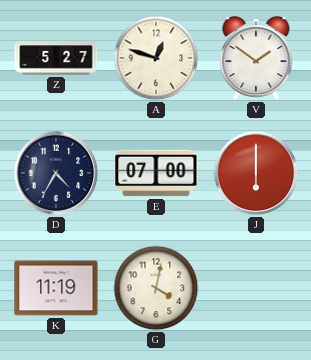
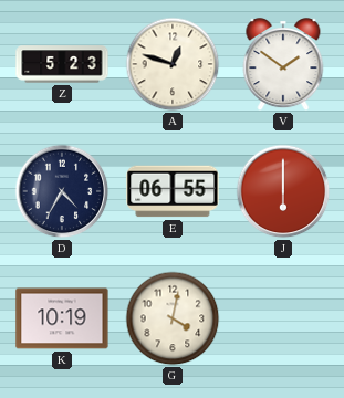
Z: 5:27 -> 5:23 (62, 64)
E: 07:00 -> 06:55 (173, 191)
K: 11:19 -> 10:19 (62, 318)
